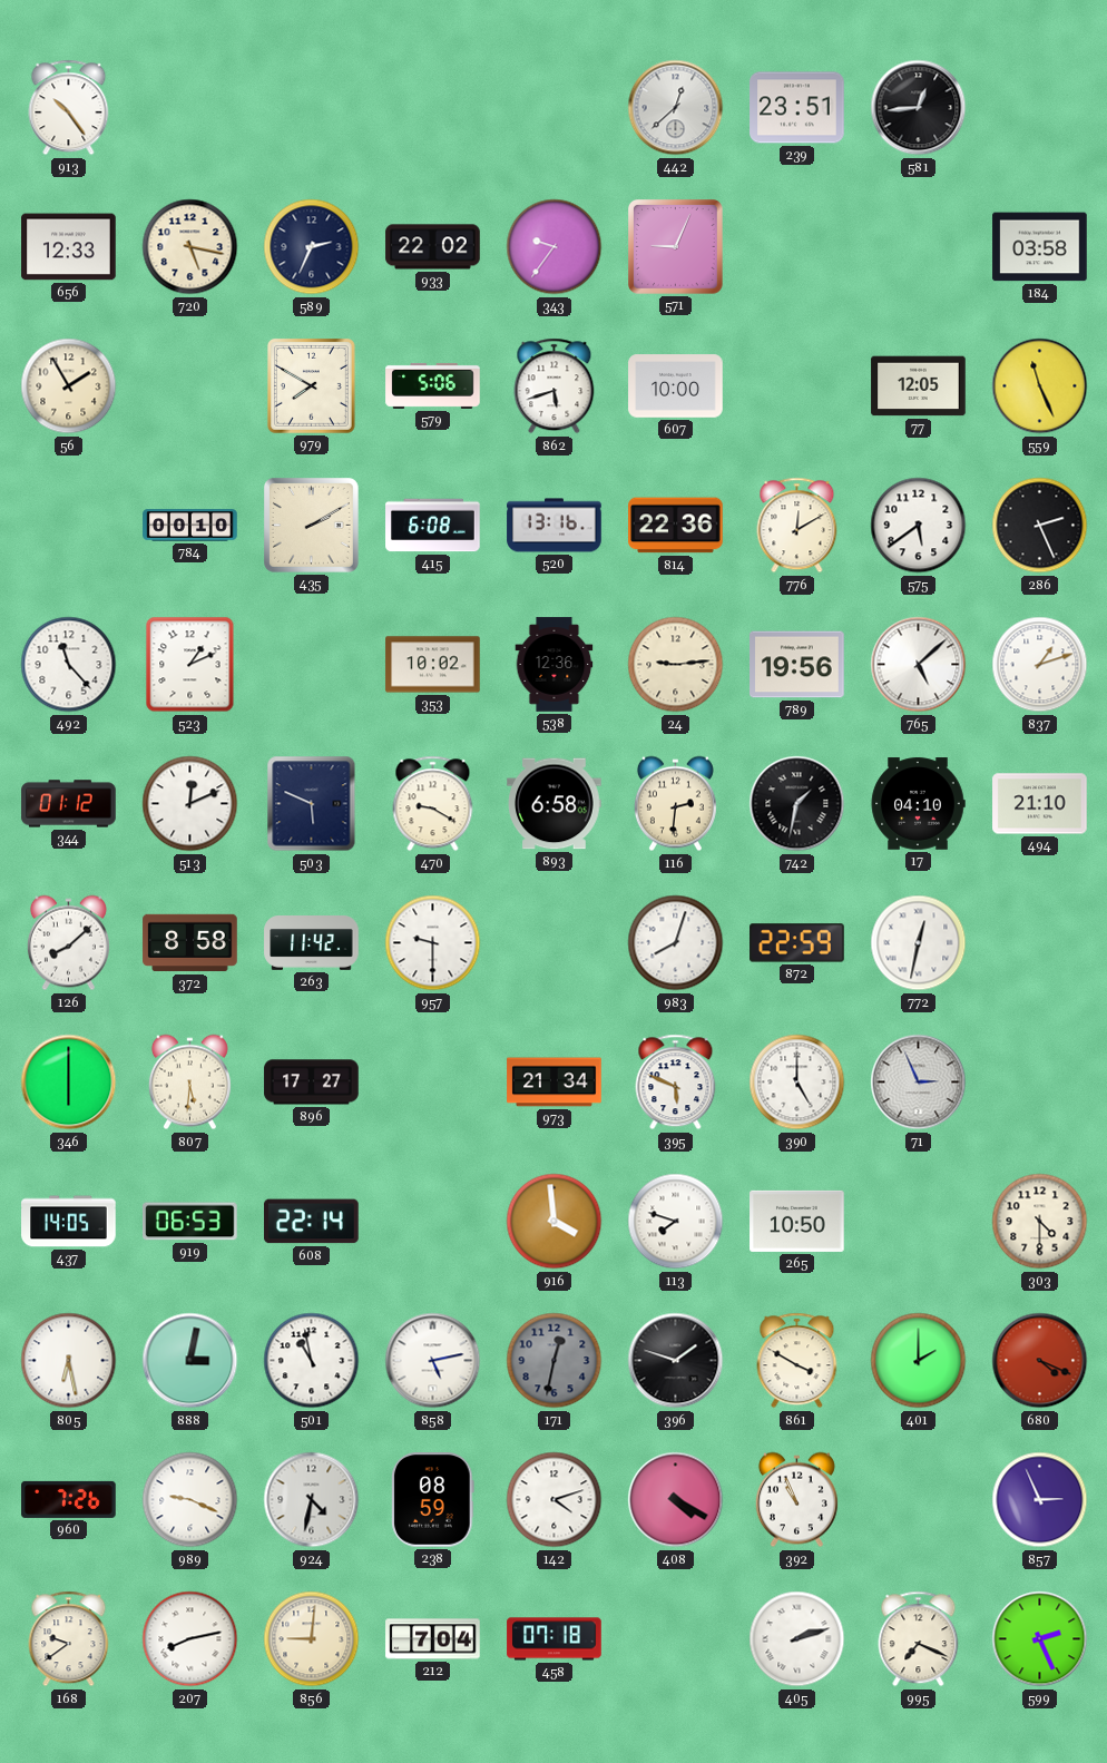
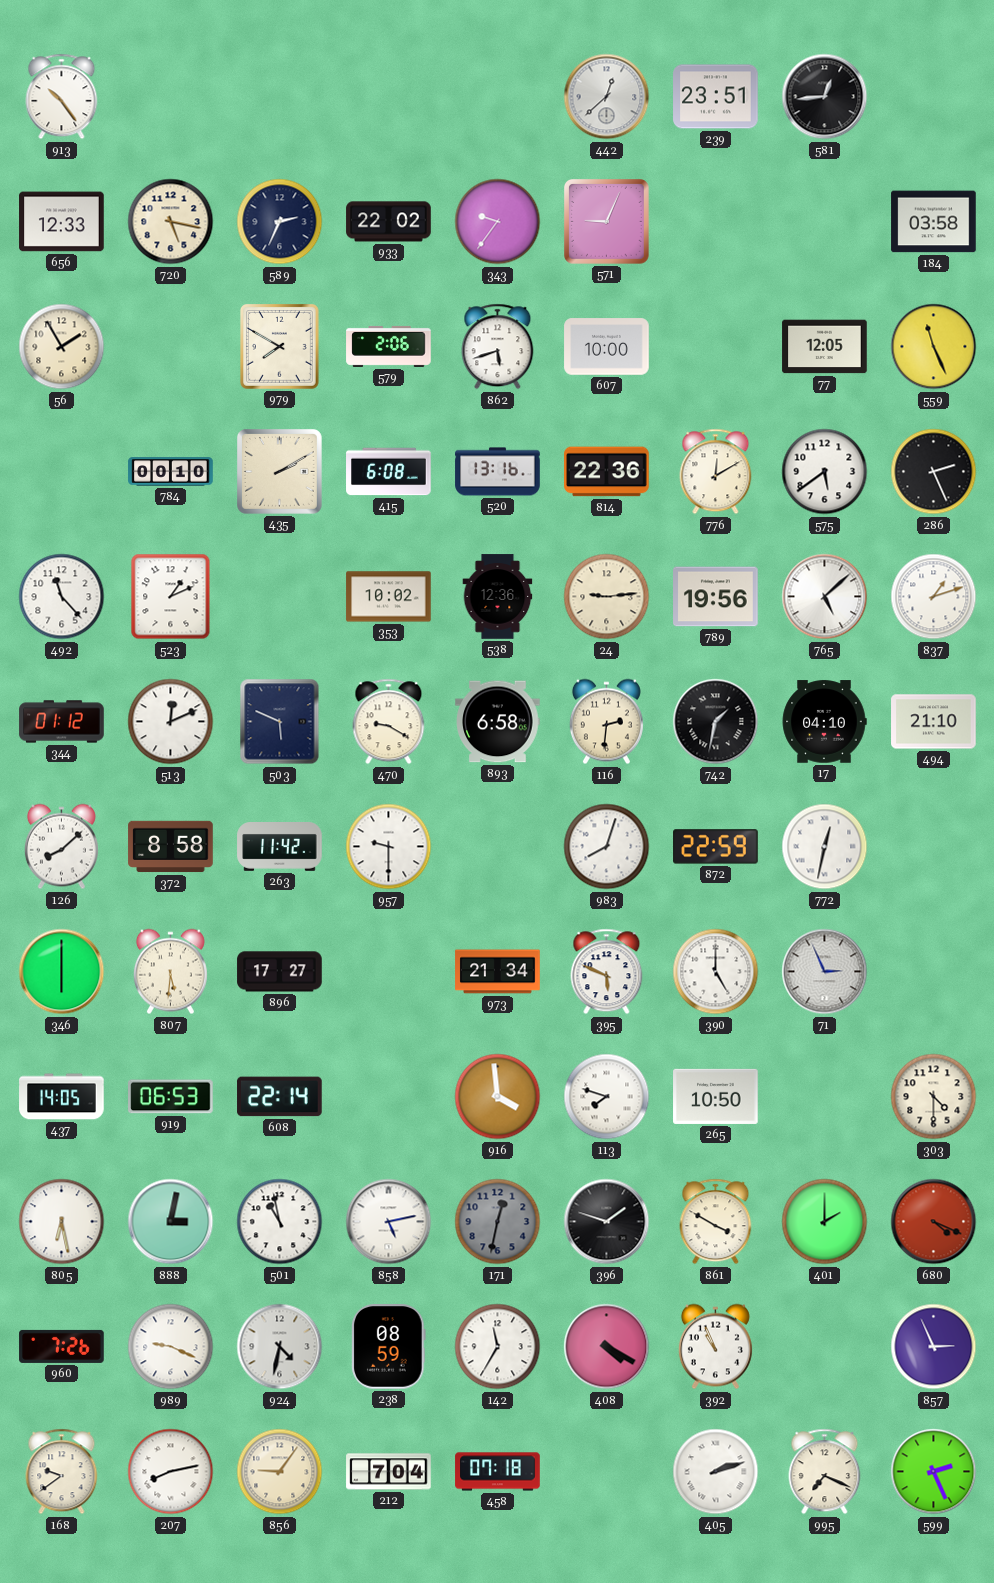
579: 5:06 -> 2:06 (389, 346)
142: 4:12 -> 11:35 (498, 1347)
856: 9:01 -> 9:06 (280, 1472)
